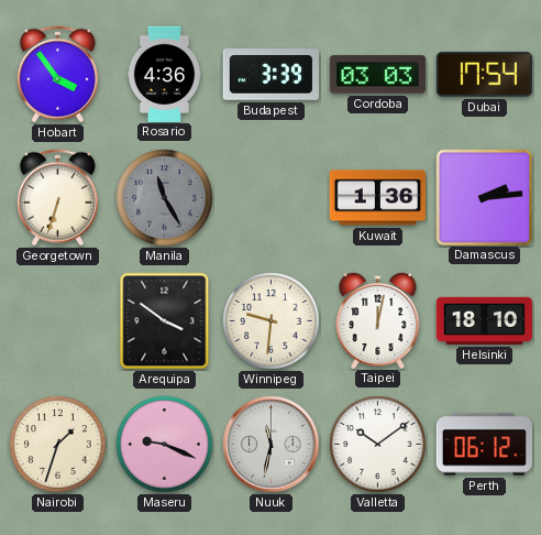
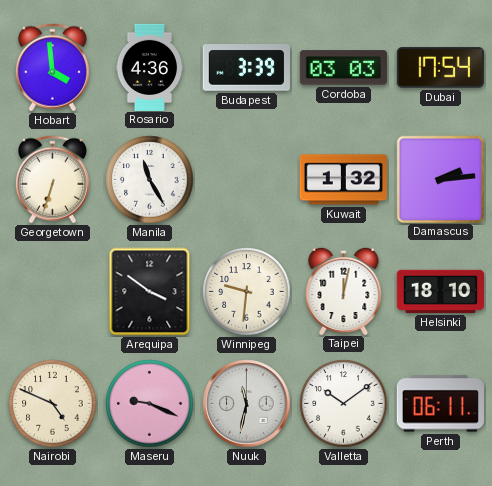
Hobart: 3:54 -> 3:59 (52, 68)
Manila dial: grey -> white (150, 180)
Kuwait: 1:36 -> 1:32 (343, 180)
Nairobi: 1:33 -> 4:49 (53, 404)
Perth: 06:12 -> 06:11 (440, 404)
